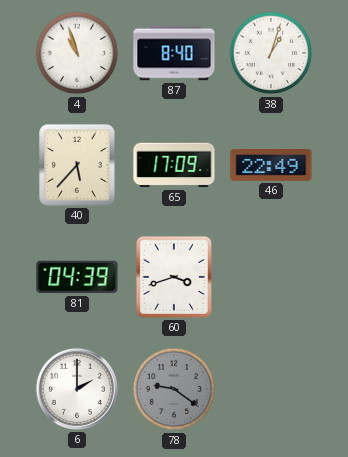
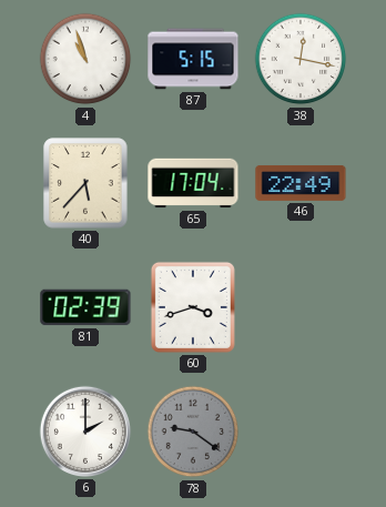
87: 8:40 -> 5:15 (193, 59)
38: 1:03 -> 12:17 (301, 59)
65: 17:09 -> 17:04 (193, 183)
81: 04:39 -> 02:39 (85, 307)
